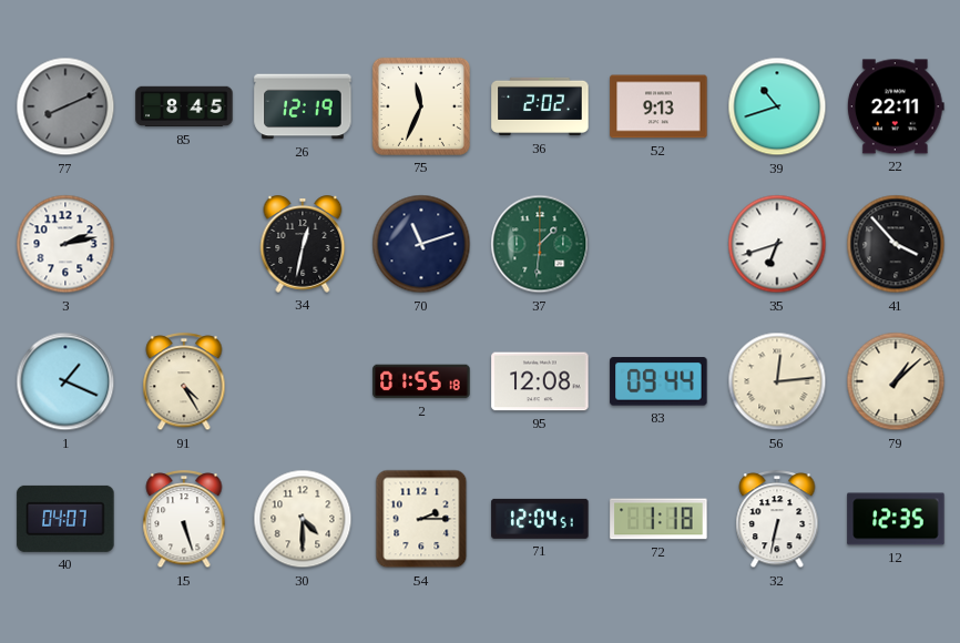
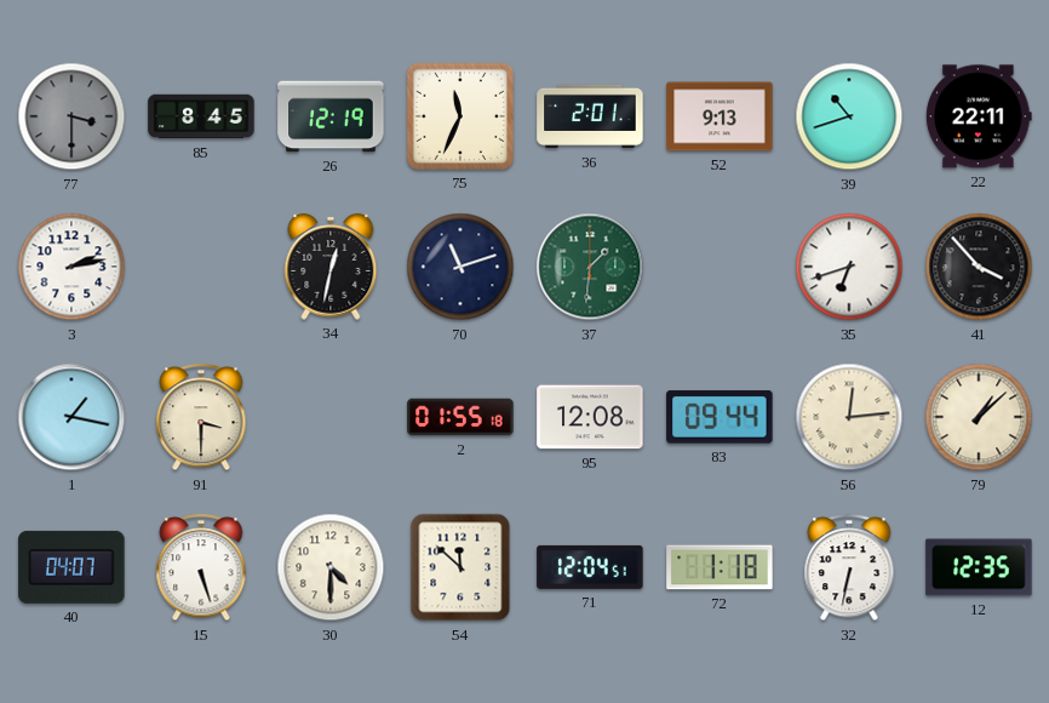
77: 8:11 -> 3:30 (71, 116)
36: 2:02 -> 2:01 (590, 116)
1: 1:19 -> 1:17 (71, 417)
91: 4:25 -> 3:30 (201, 418)
54: 2:15 -> 11:52 (460, 567)
